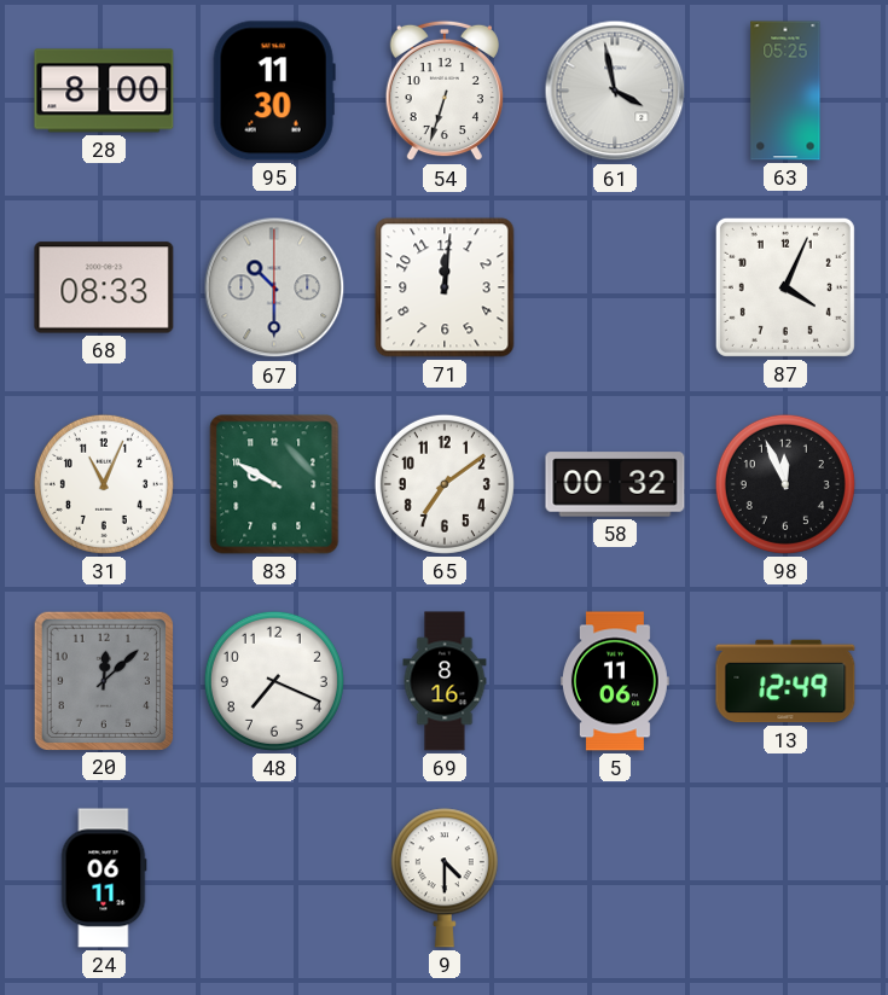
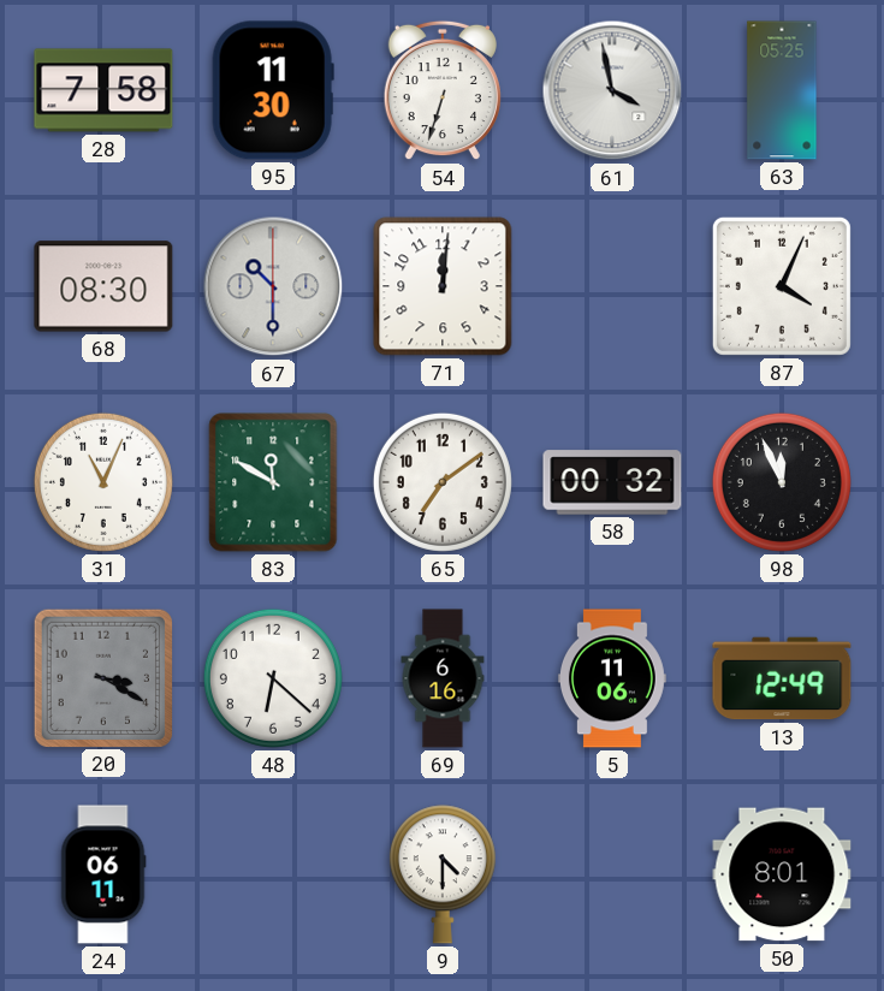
28: 8:00 -> 7:58 (103, 90)
68: 08:33 -> 08:30 (103, 286)
83: 9:50 -> 11:50 (273, 482)
20: 12:08 -> 3:20 (102, 677)
48: 7:19 -> 6:22 (273, 678)
69: 8:16 -> 6:16 (443, 678)
50: none -> 8:01 (782, 874)
